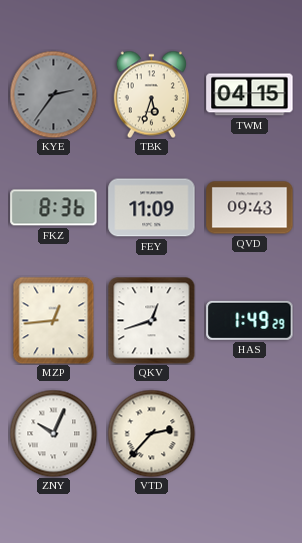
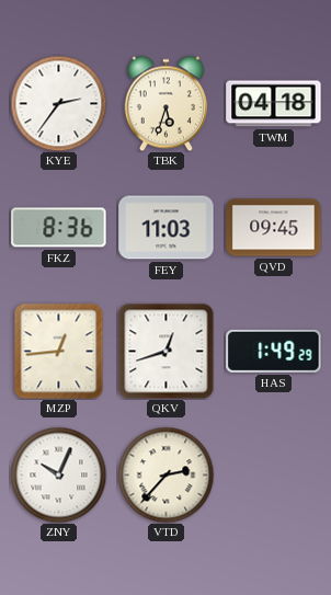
KYE dial: grey -> white (58, 103)
TWM: 04:15 -> 04:18 (274, 104)
FEY: 11:09 -> 11:03 (167, 228)
QVD: 09:43 -> 09:45 (274, 228)
